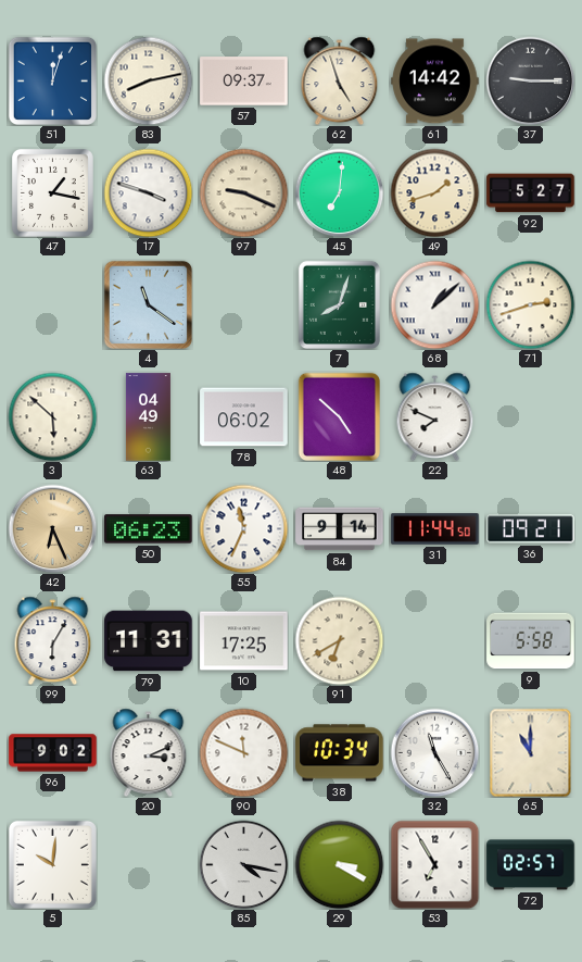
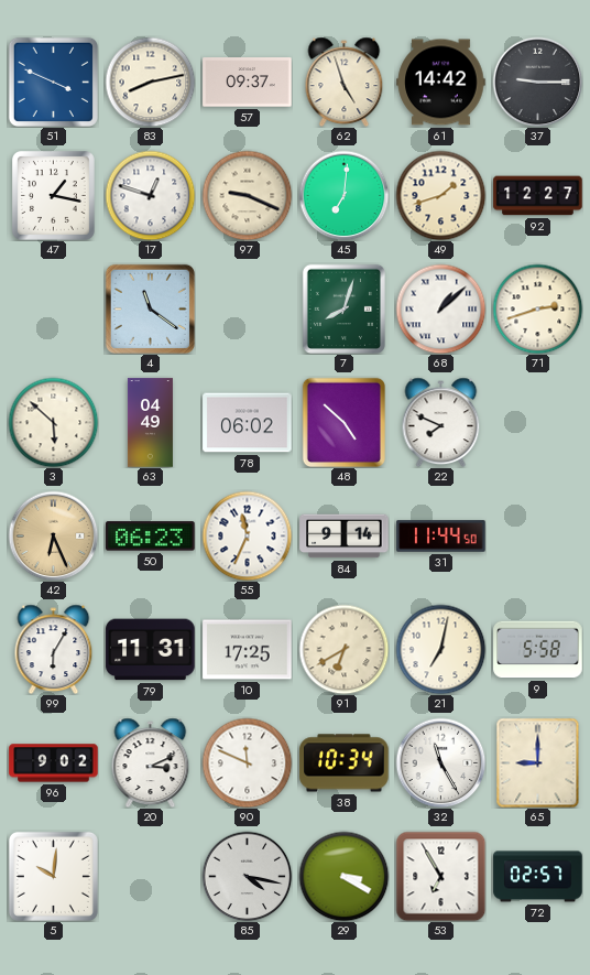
51: 12:03 -> 3:49 (53, 82)
17: 3:48 -> 12:48 (150, 195)
92: 5:27 -> 12:27 (538, 196)
36: 09:21 -> none (531, 529)
21: none -> 7:02 (440, 649)
65: 11:00 -> 9:00 (538, 762)
